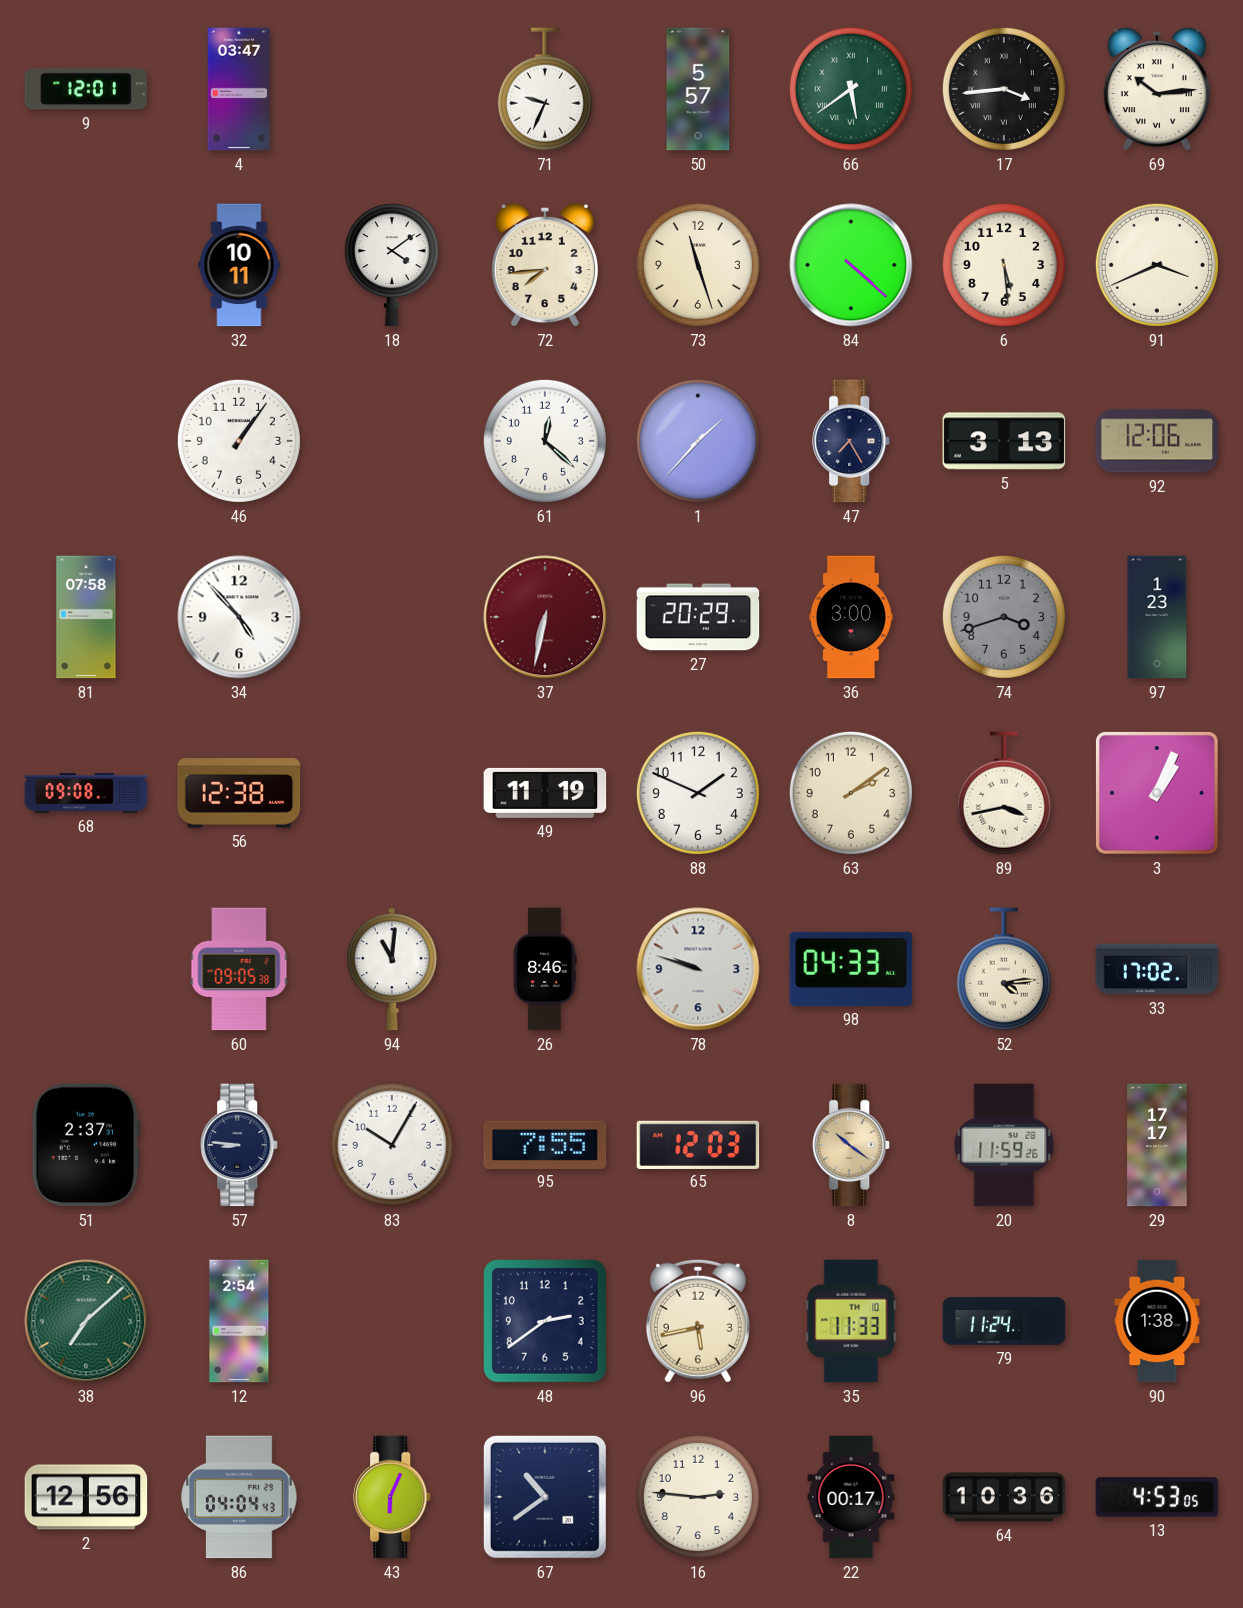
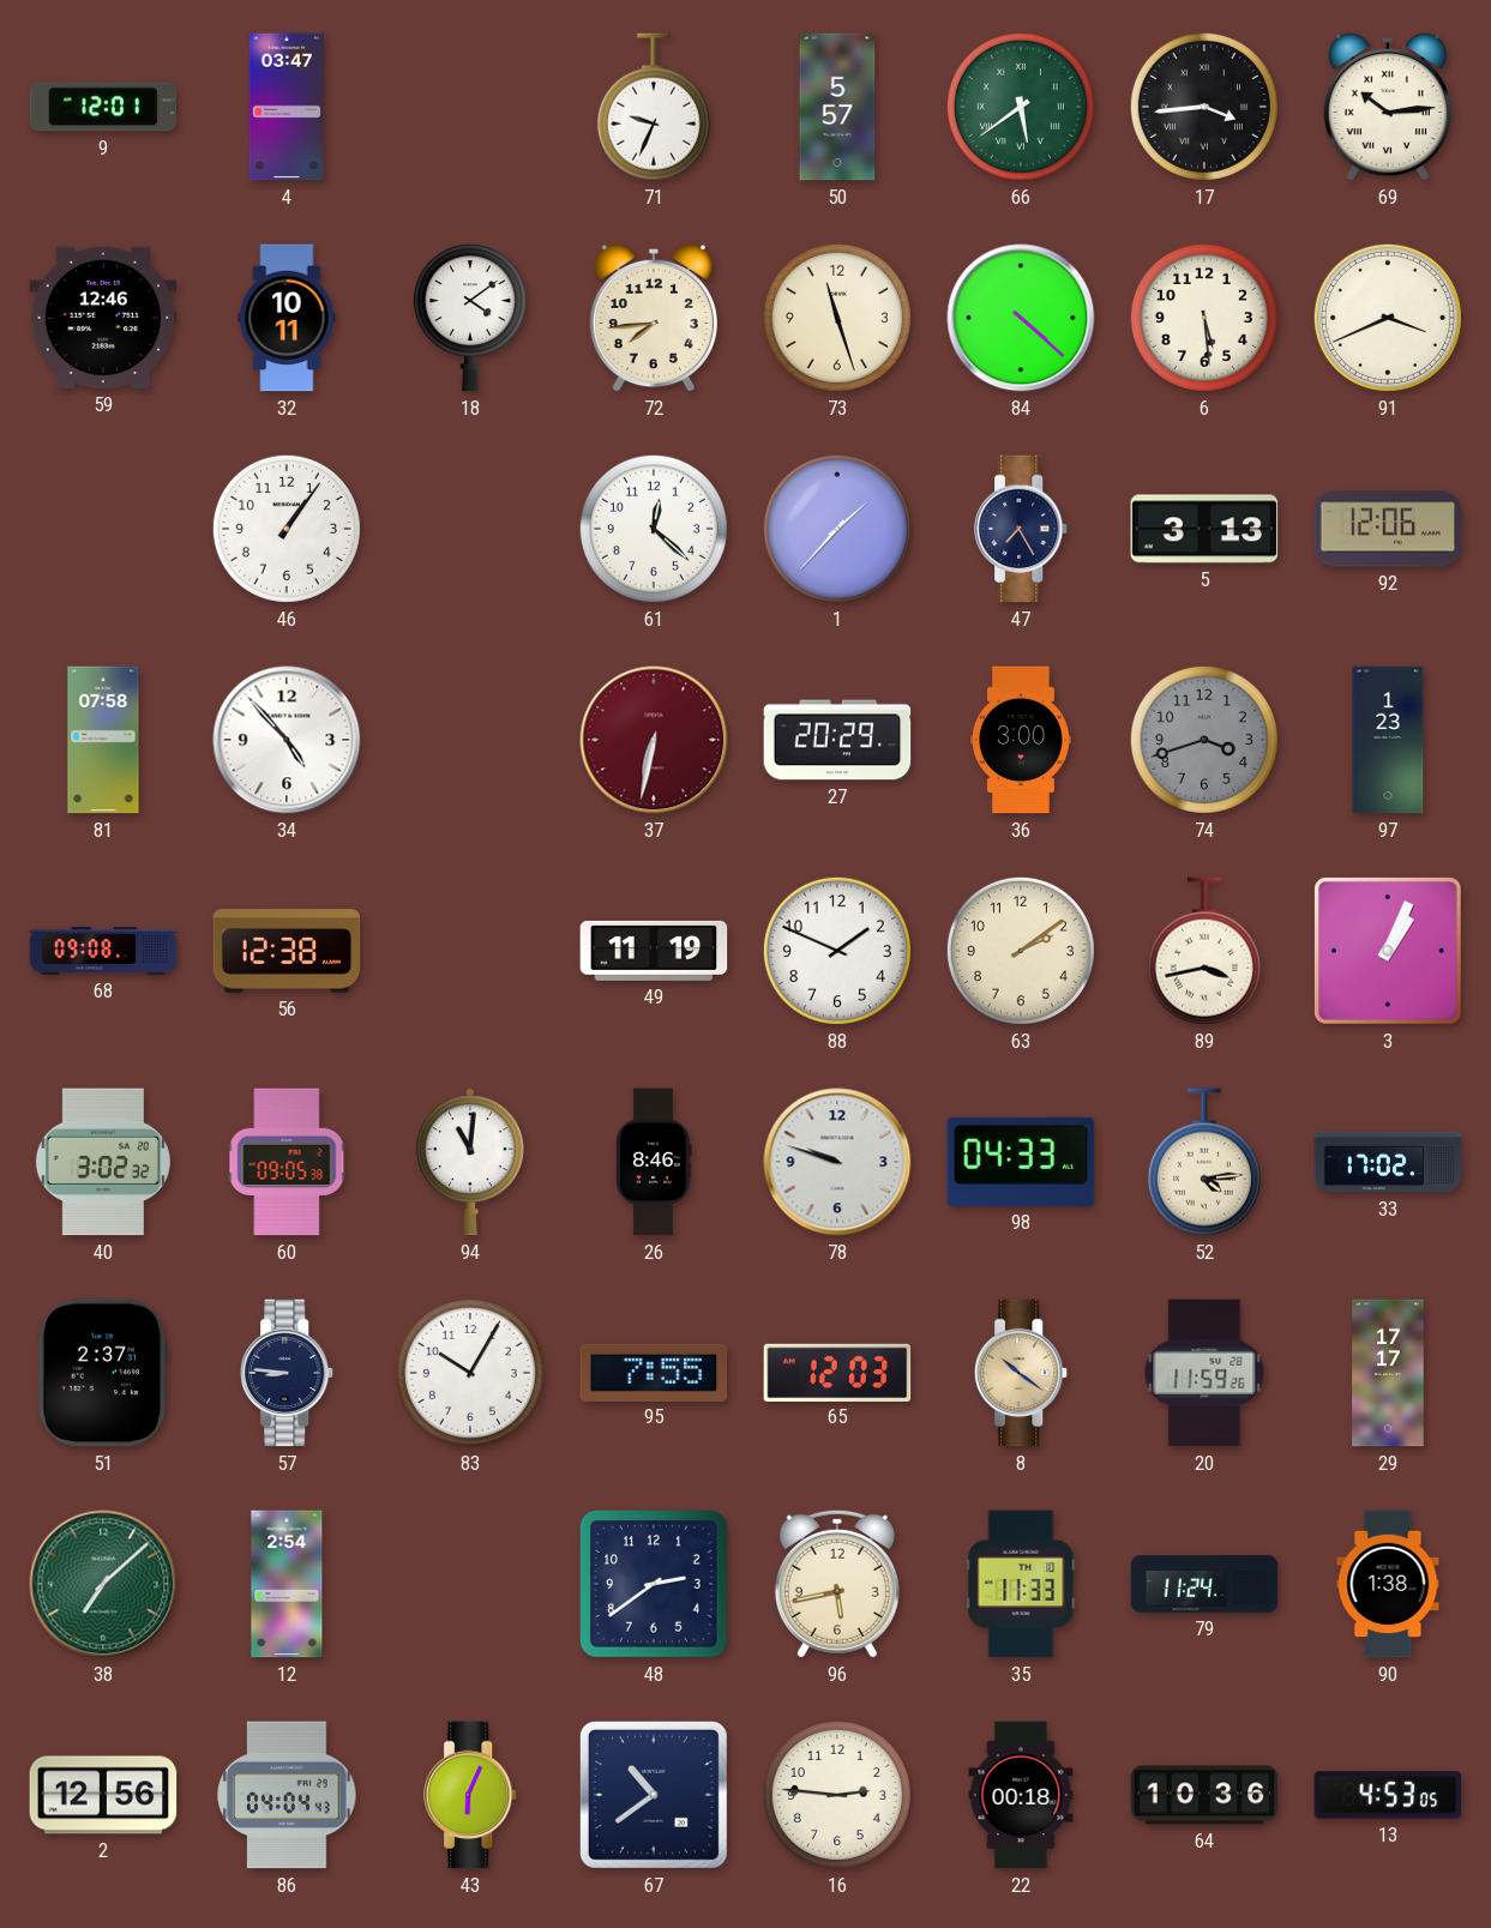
59: none -> 12:46 (103, 318)
40: none -> 3:02 (103, 1162)
22: 00:17 -> 00:18 (1021, 1795)
